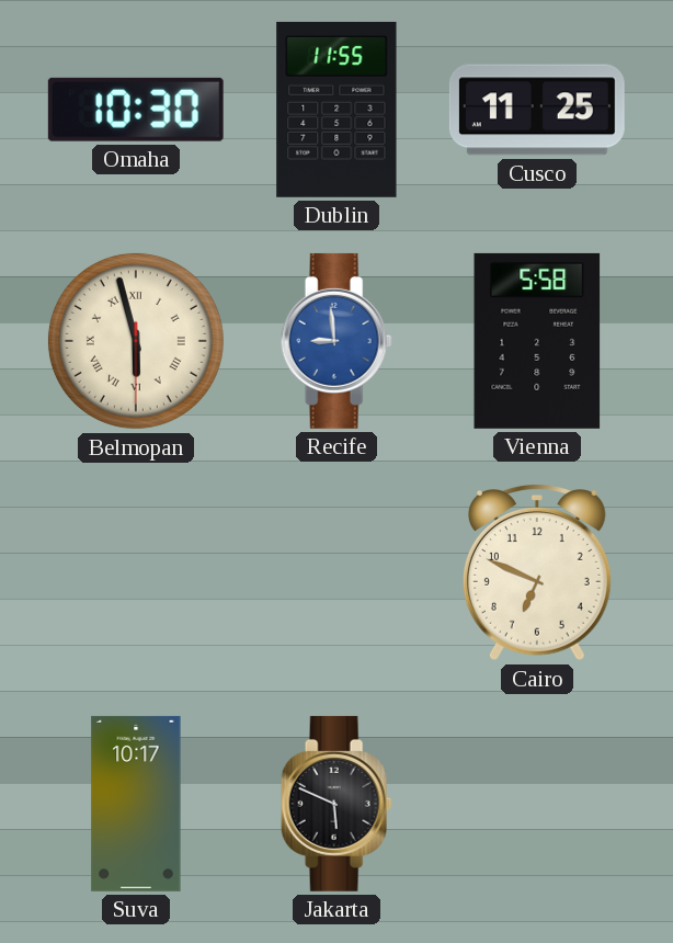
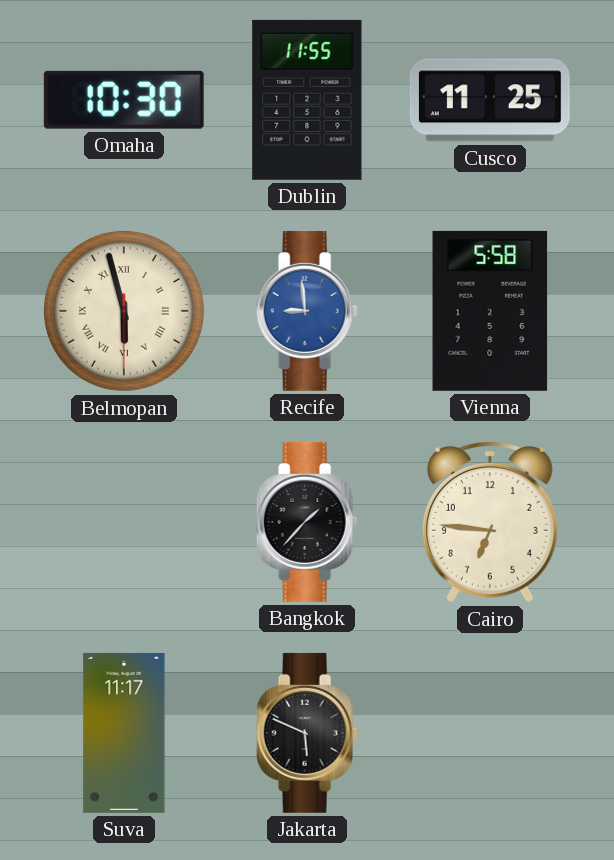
Bangkok: none -> 1:37 (307, 522)
Cairo: 6:49 -> 6:46 (490, 523)
Suva: 10:17 -> 11:17 (124, 733)
